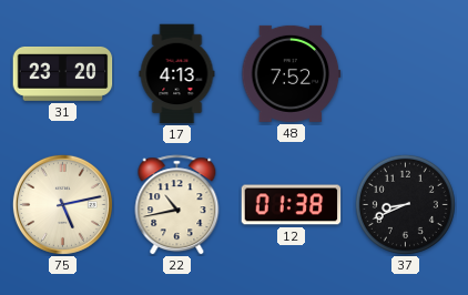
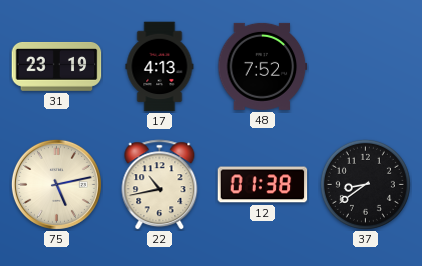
31: 23:20 -> 23:19 (57, 67)
37: 8:41 -> 8:39 (365, 184)
